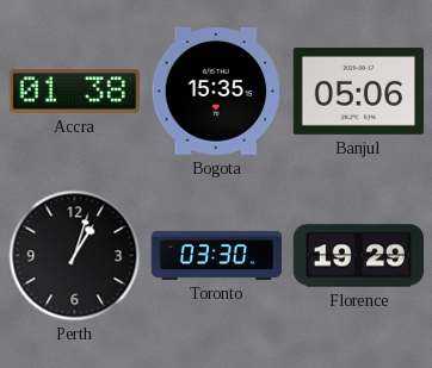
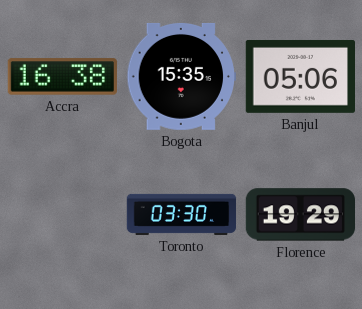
Accra: 01:38 -> 16:38 (62, 77)
Perth: 1:03 -> none (75, 256)
